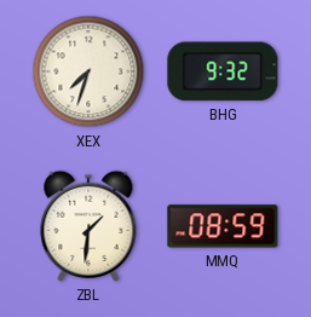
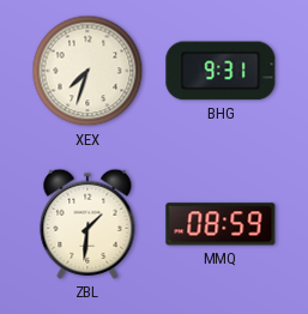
BHG: 9:32 -> 9:31 (221, 71)
